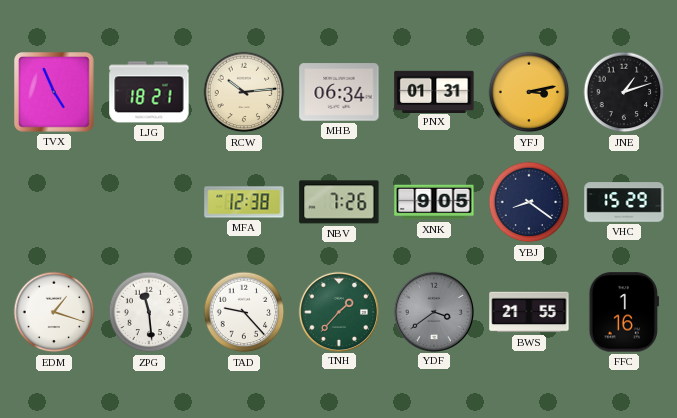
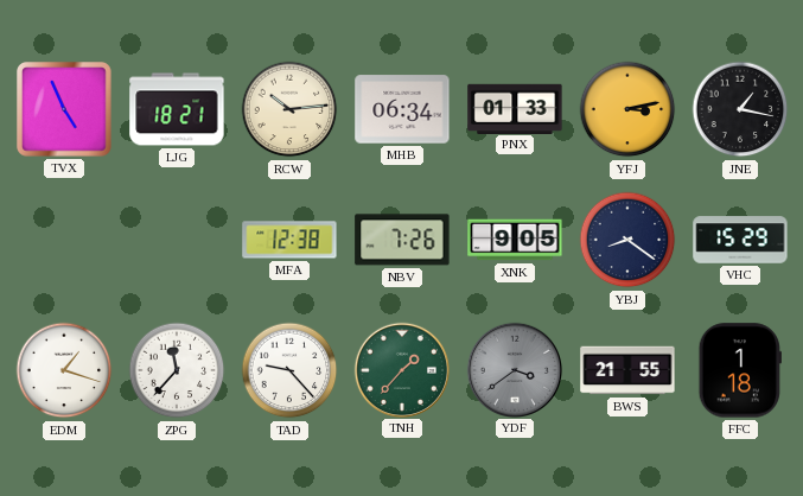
PNX: 01:31 -> 01:33 (515, 108)
JNE: 1:12 -> 1:17 (740, 109)
ZPG: 11:29 -> 11:37 (177, 370)
FFC: 1:16 -> 1:18 (740, 370)
